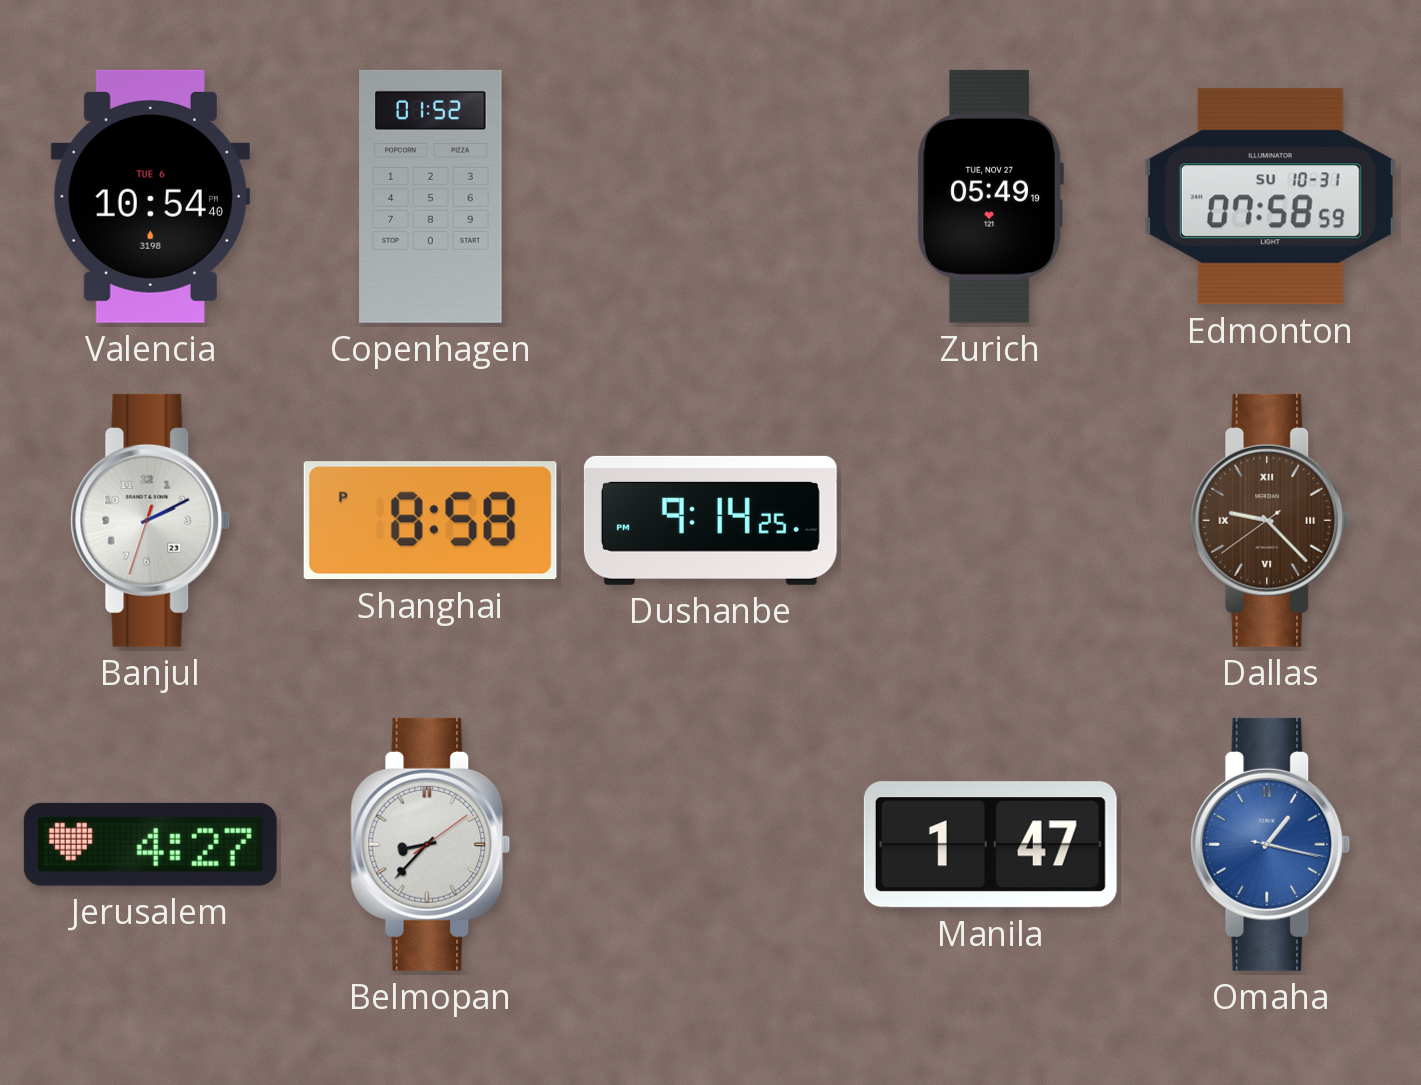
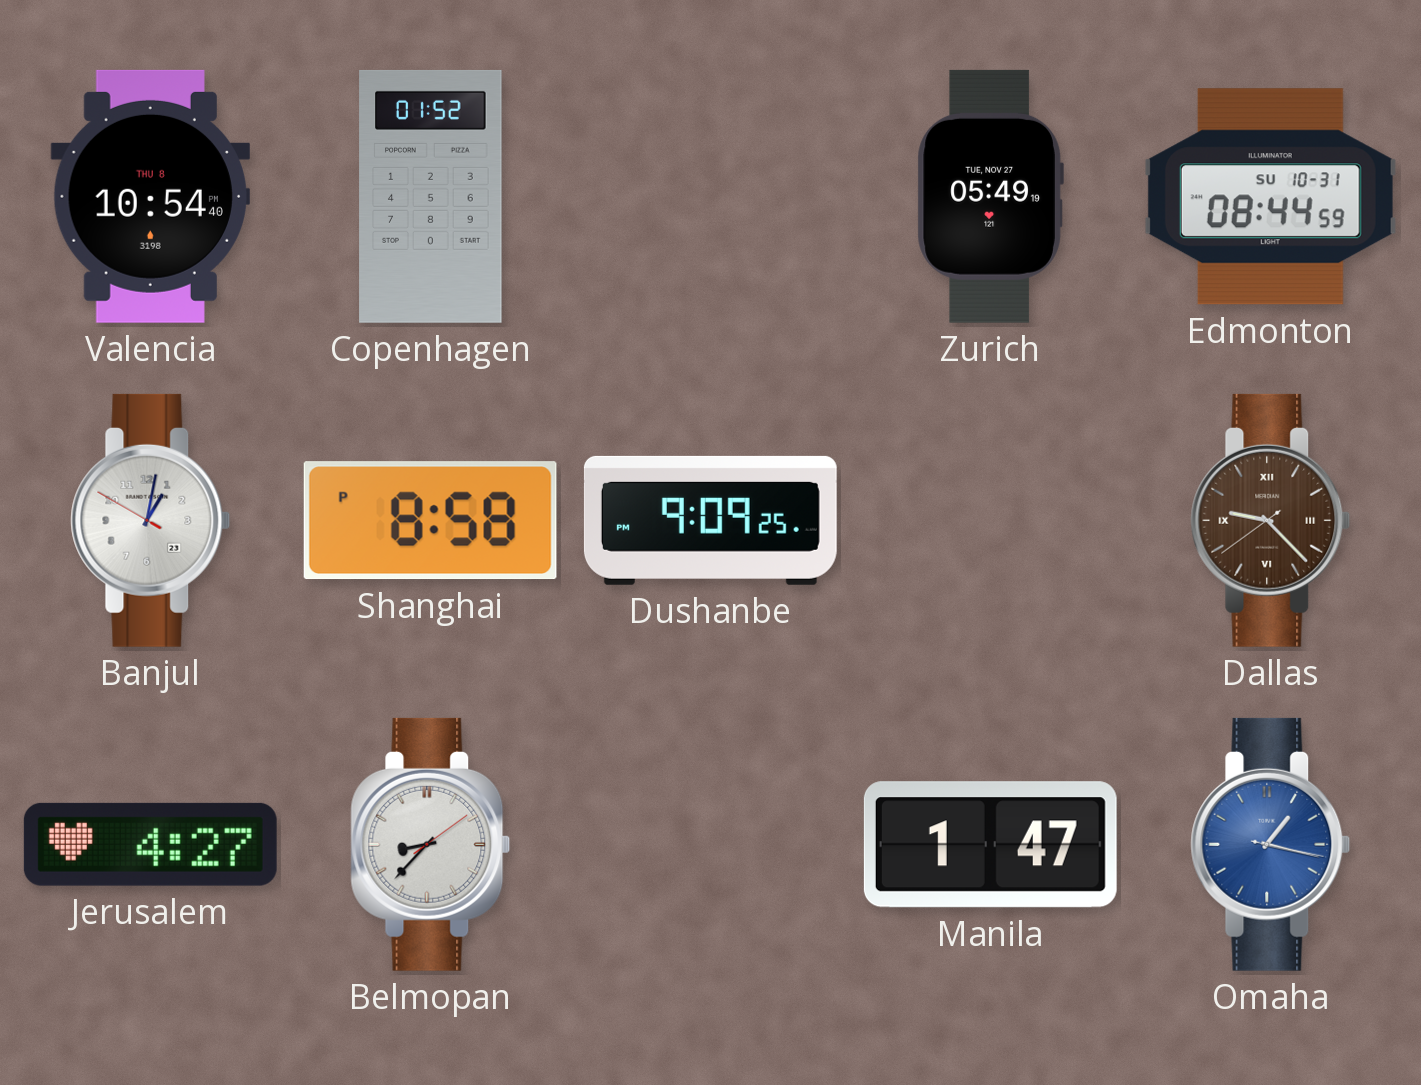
Valencia date: TUE 6 -> THU 8 (150, 196)
Edmonton: 07:58 -> 08:44 (1270, 197)
Banjul: 2:10 -> 1:01 (151, 520)
Dushanbe: 9:14 -> 9:09 (710, 520)
